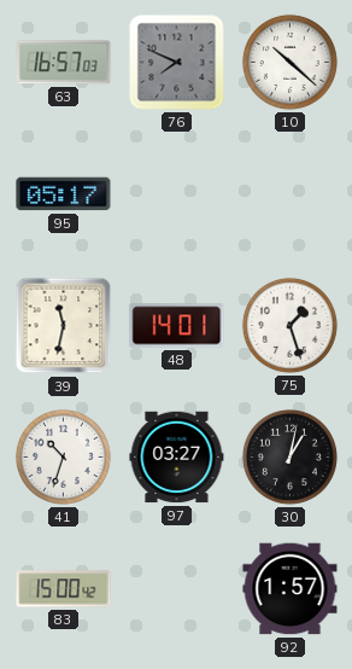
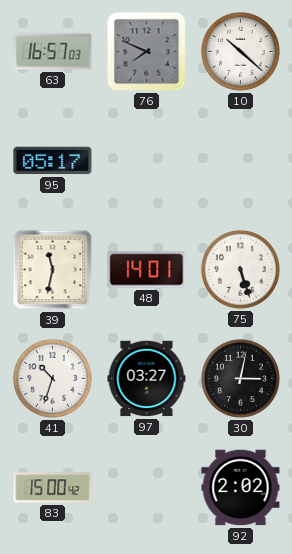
75: 1:27 -> 5:27 (240, 269)
30: 1:02 -> 3:02 (240, 378)
92: 1:57 -> 2:02 (241, 488)
